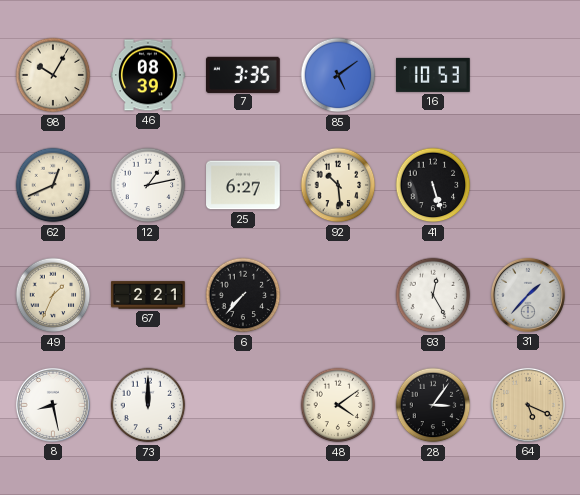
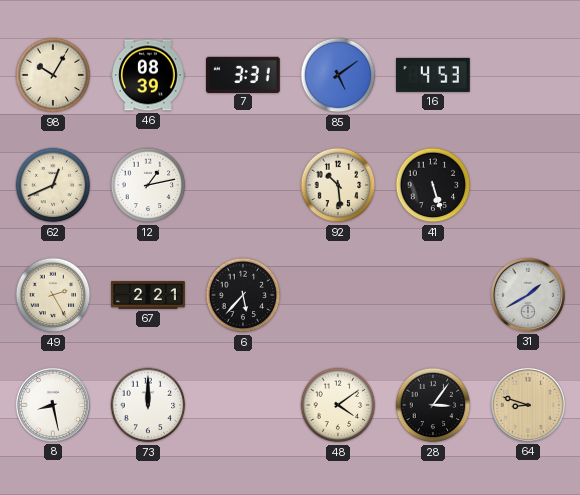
7: 3:35 -> 3:31 (244, 74)
16: 10:53 -> 4:53 (434, 75)
25: 6:27 -> none (243, 185)
49: 1:34 -> 2:25 (53, 295)
6: 7:37 -> 5:37 (243, 295)
93: 12:25 -> none (433, 295)
31: 1:37 -> 1:40 (528, 295)
64: 5:19 -> 8:48 (528, 405)
